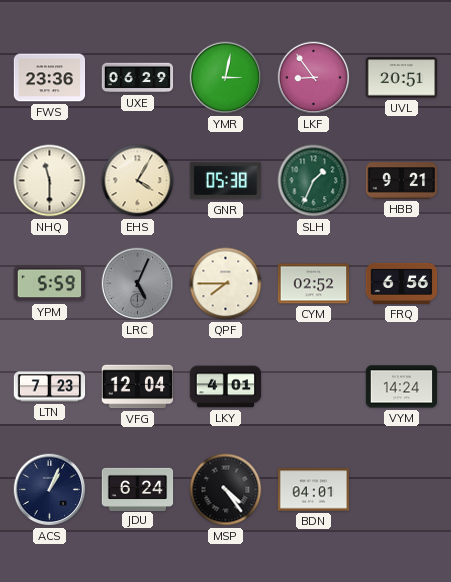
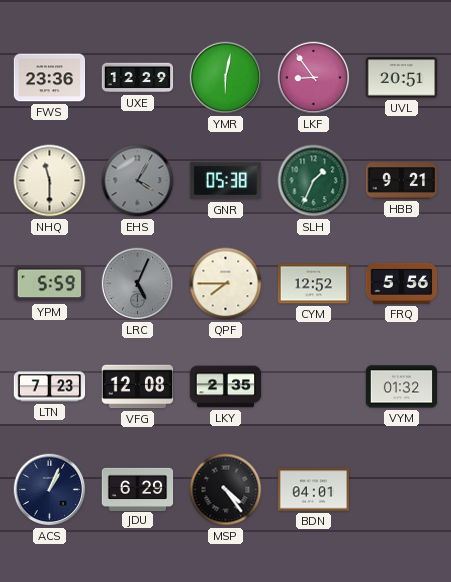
UXE: 06:29 -> 12:29 (138, 78)
YMR: 3:02 -> 6:02 (226, 78)
EHS dial: cream -> grey (138, 181)
CYM: 02:52 -> 12:52 (314, 284)
FRQ: 6:56 -> 5:56 (402, 283)
VFG: 12:04 -> 12:08 (138, 387)
LKY: 4:01 -> 2:35 (226, 387)
VYM: 14:24 -> 01:32 (402, 387)
JDU: 6:24 -> 6:29 (138, 489)
